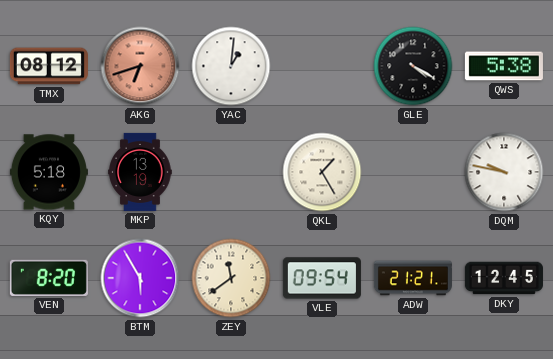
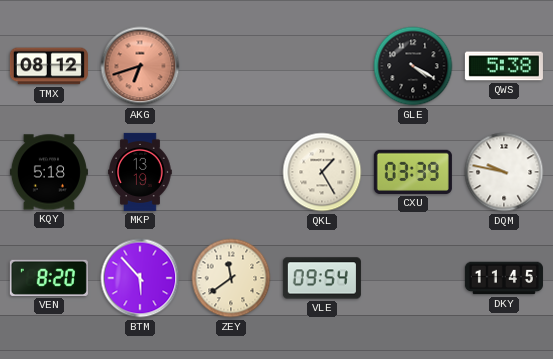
YAC: 1:01 -> none (231, 66)
CXU: none -> 03:39 (413, 172)
BTM: 5:55 -> 5:53 (140, 278)
ADW: 21:21 -> none (413, 278)
DKY: 12:45 -> 11:45 (504, 278)
